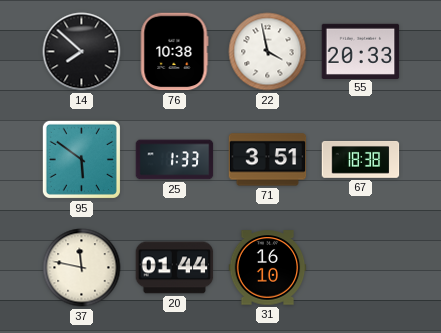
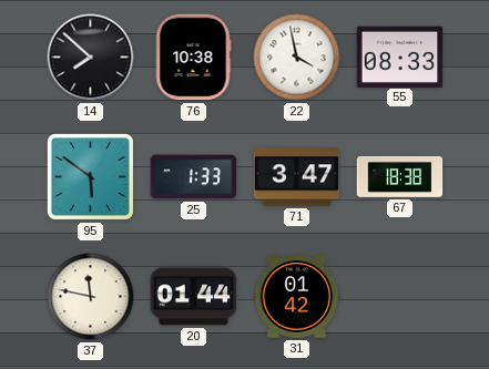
55: 20:33 -> 08:33 (400, 57)
71: 3:51 -> 3:47 (297, 177)
31: 16:10 -> 01:42 (297, 297)
